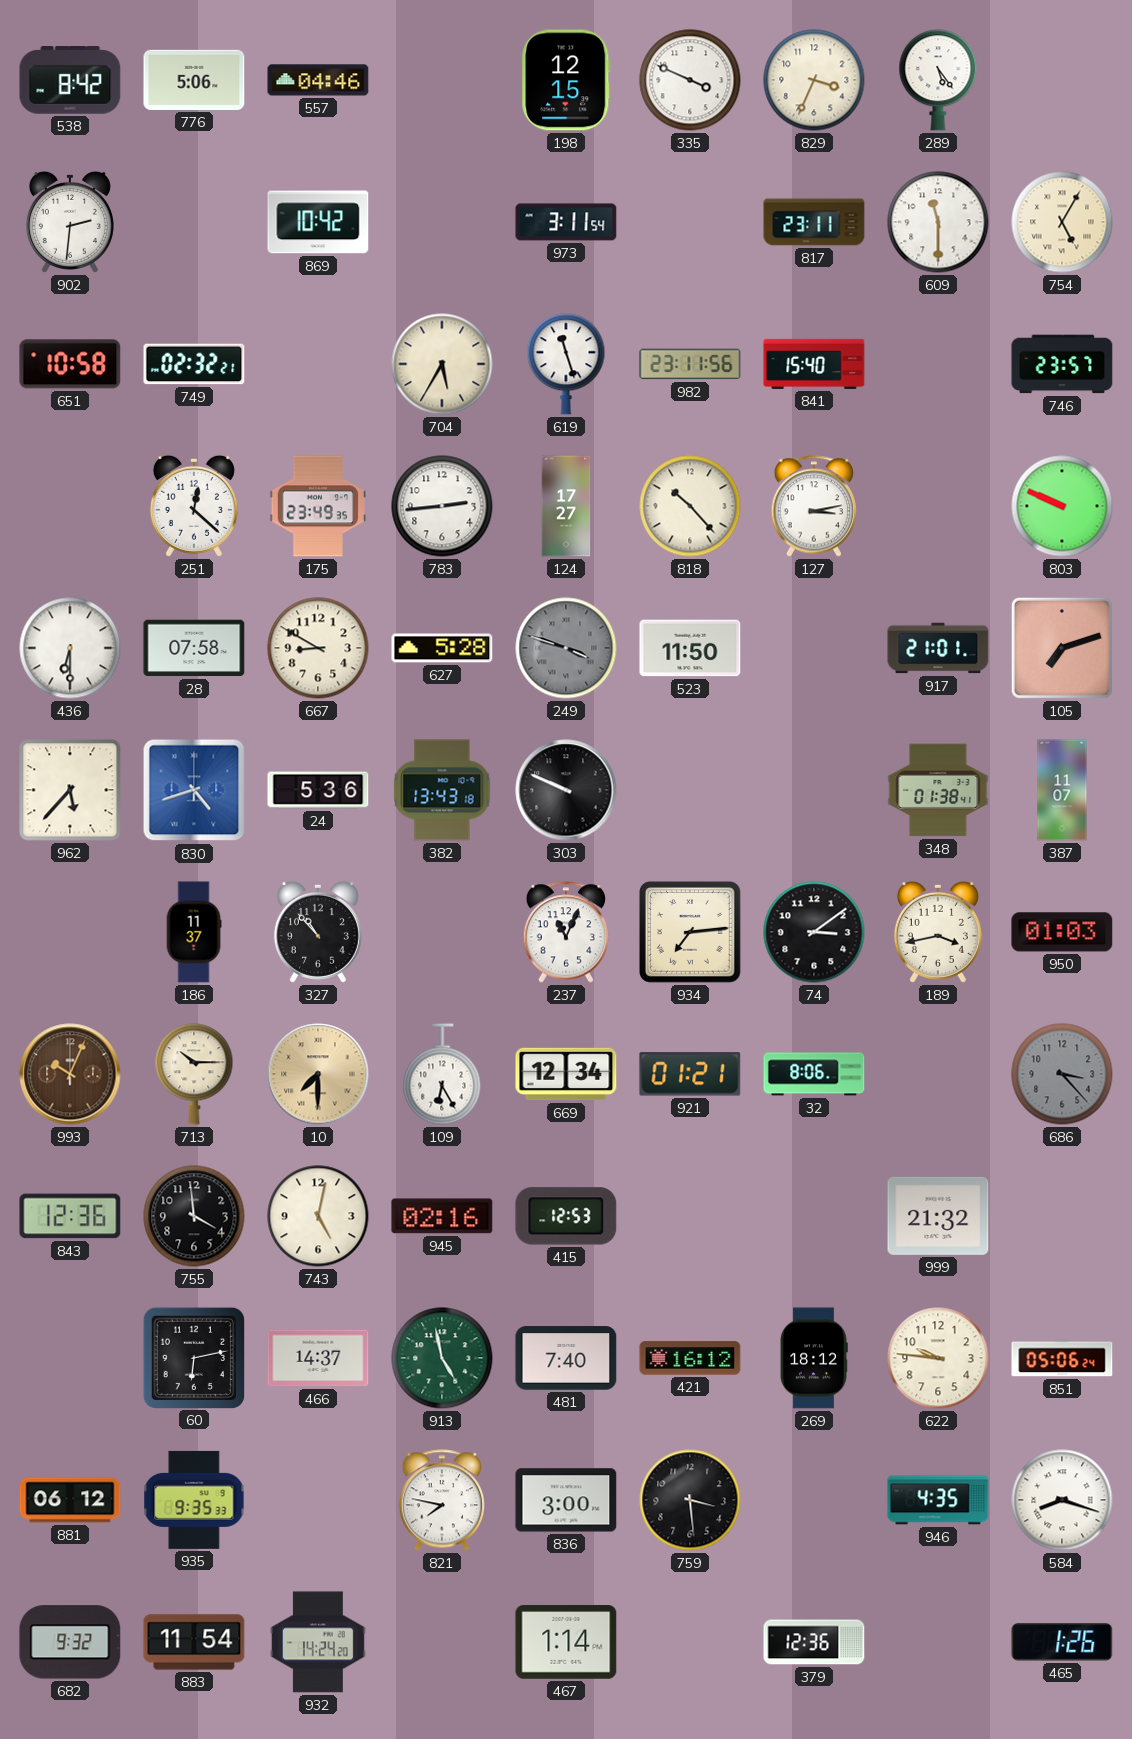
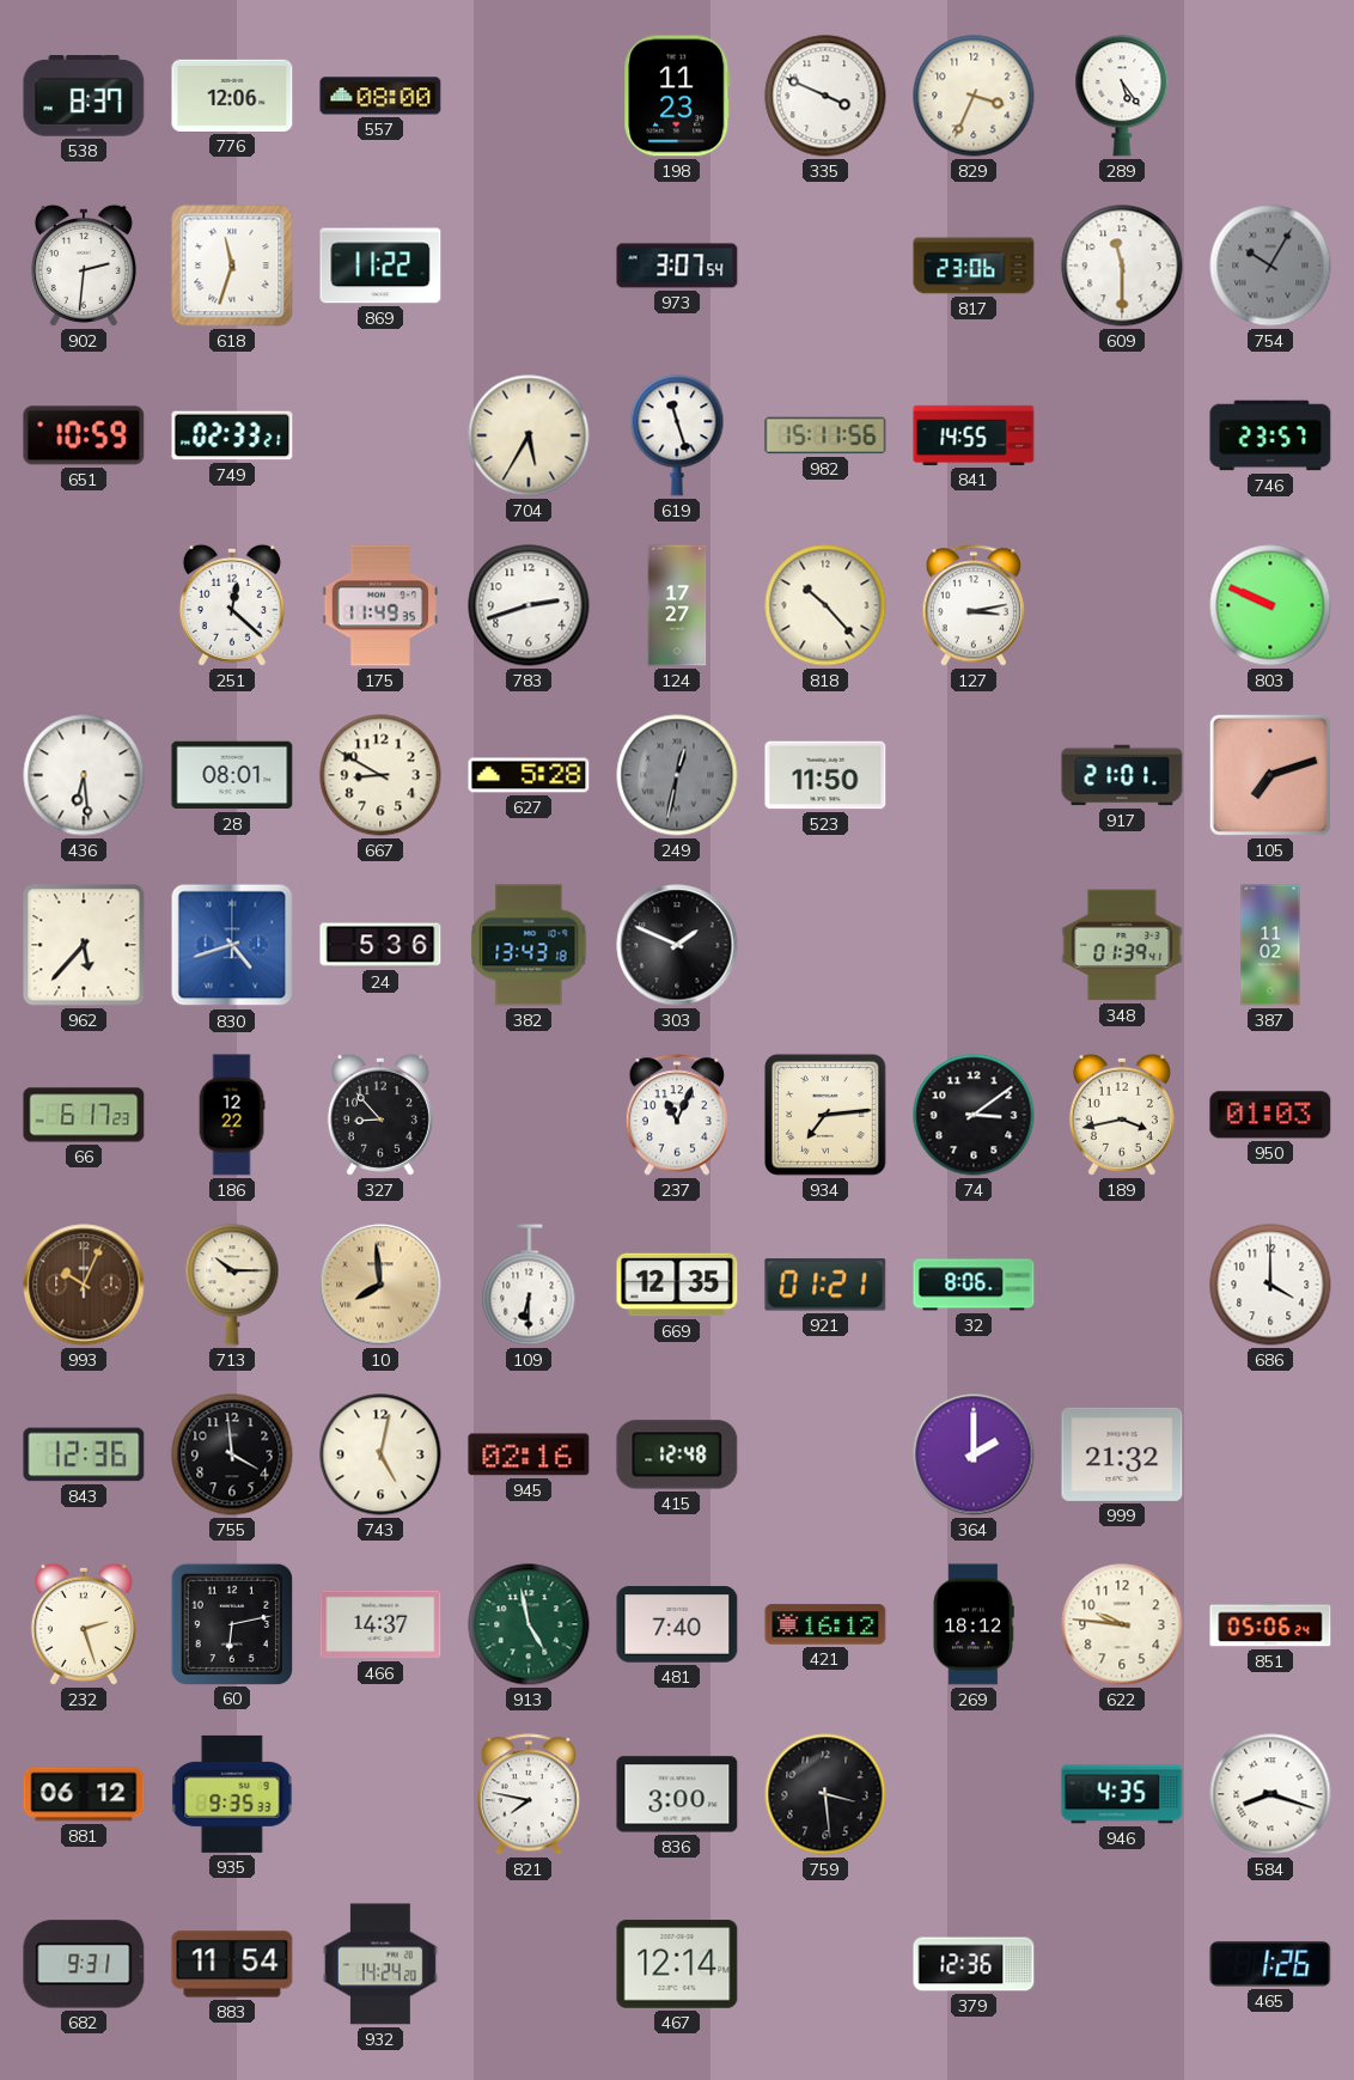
538: 8:42 -> 8:37 (84, 96)
776: 5:06 -> 12:06 (232, 96)
557: 04:46 -> 08:00 (380, 96)
198: 12:15 -> 11:23 (677, 96)
618: none -> 11:33 (232, 266)
869: 10:42 -> 11:22 (380, 266)
973: 3:11 -> 3:07 (677, 266)
817: 23:11 -> 23:06 (974, 266)
754: 5:05 -> 10:05 (1270, 266)
754 dial: cream -> grey (1270, 266)
651: 10:58 -> 10:59 (84, 435)
749: 02:32 -> 02:33 (232, 435)
982: 23:11 -> 15:11 (825, 435)
841: 15:40 -> 14:55 (974, 435)
175: 23:49 -> 11:49 (380, 605)
783: 2:44 -> 2:42 (529, 605)
436: 6:30 -> 6:29 (84, 775)
28: 07:58 -> 08:01 (232, 775)
249: 3:48 -> 12:32 (677, 775)
303: 9:49 -> 1:49 (677, 945)
348: 01:38 -> 01:39 (1122, 945)
387: 11:07 -> 11:02 (1270, 945)
66: none -> 6:17 (84, 1115)
186: 11:37 -> 12:22 (232, 1115)
327: 10:53 -> 8:53 (380, 1115)
10: 7:30 -> 7:59 (380, 1285)
109: 6:25 -> 6:30 (529, 1285)
669: 12:34 -> 12:35 (677, 1285)
686: 3:23 -> 4:00 (1270, 1285)
686 dial: grey -> white (1270, 1285)
415: 12:53 -> 12:48 (677, 1454)
364: none -> 2:00 (974, 1454)
232: none -> 2:27 (84, 1624)
682: 9:32 -> 9:31 (84, 1964)
467: 1:14 -> 12:14 (677, 1964)
